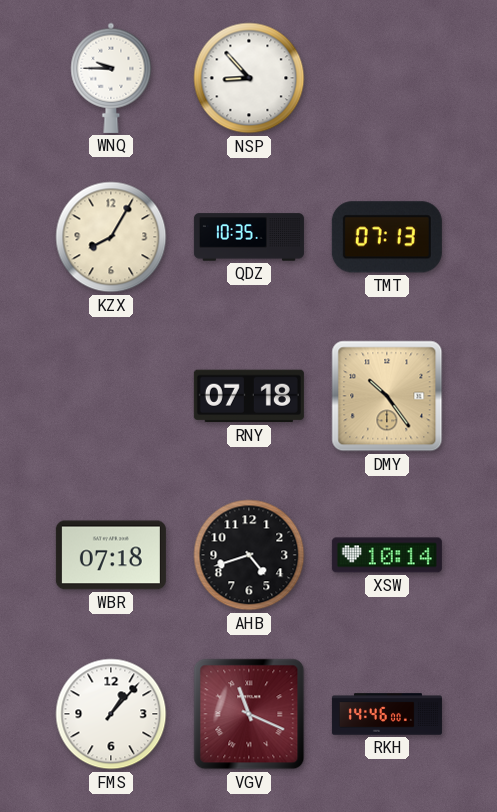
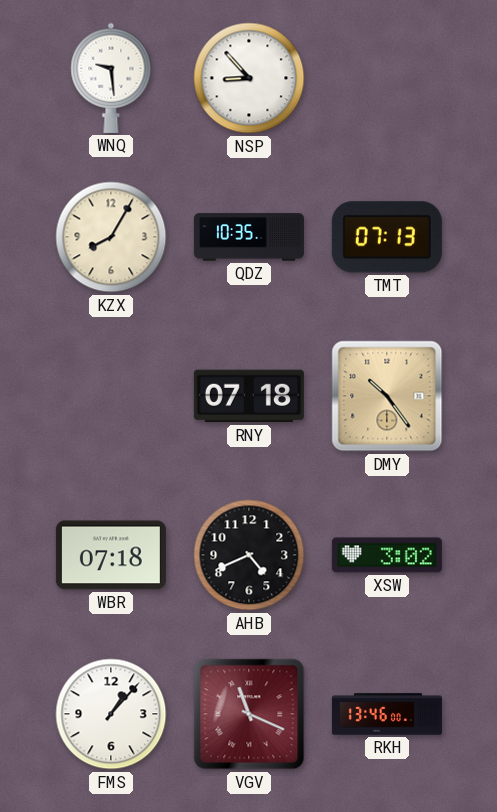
WNQ: 9:45 -> 9:29 (111, 78)
AHB: 4:42 -> 4:41 (249, 555)
XSW: 10:14 -> 3:02 (387, 555)
RKH: 14:46 -> 13:46 (387, 714)
